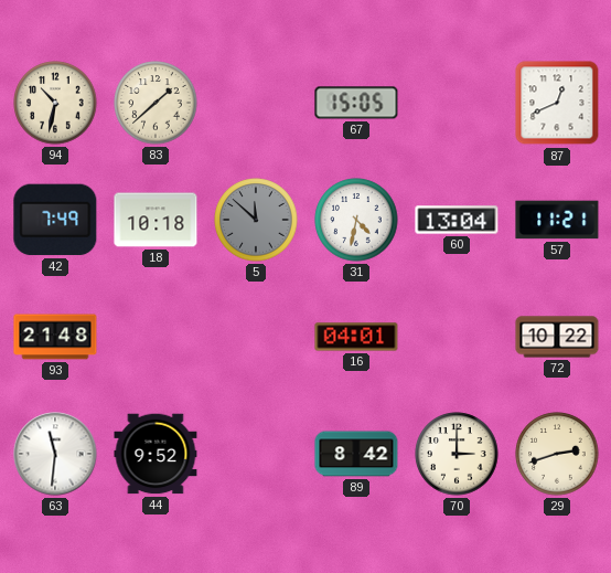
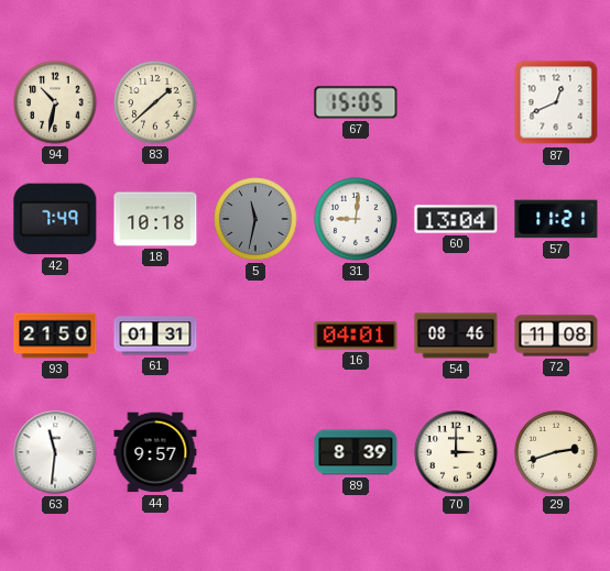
5: 11:52 -> 11:32 (255, 219)
31: 4:32 -> 9:01 (356, 219)
93: 21:48 -> 21:50 (55, 336)
61: none -> 01:31 (155, 336)
54: none -> 08:46 (456, 336)
72: 10:22 -> 11:08 (556, 336)
44: 9:52 -> 9:57 (155, 452)
89: 8:42 -> 8:39 (356, 452)
